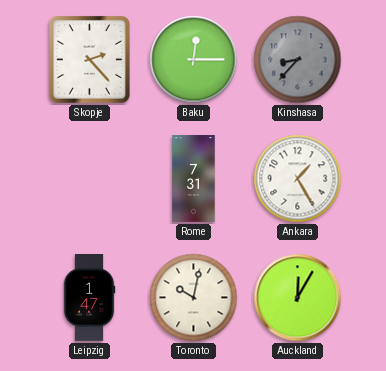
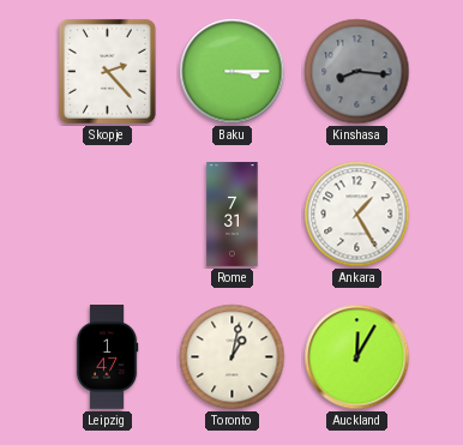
Baku: 12:15 -> 3:15 (233, 72)
Kinshasa: 8:37 -> 8:16 (357, 72)
Toronto: 10:02 -> 1:02 (233, 357)
